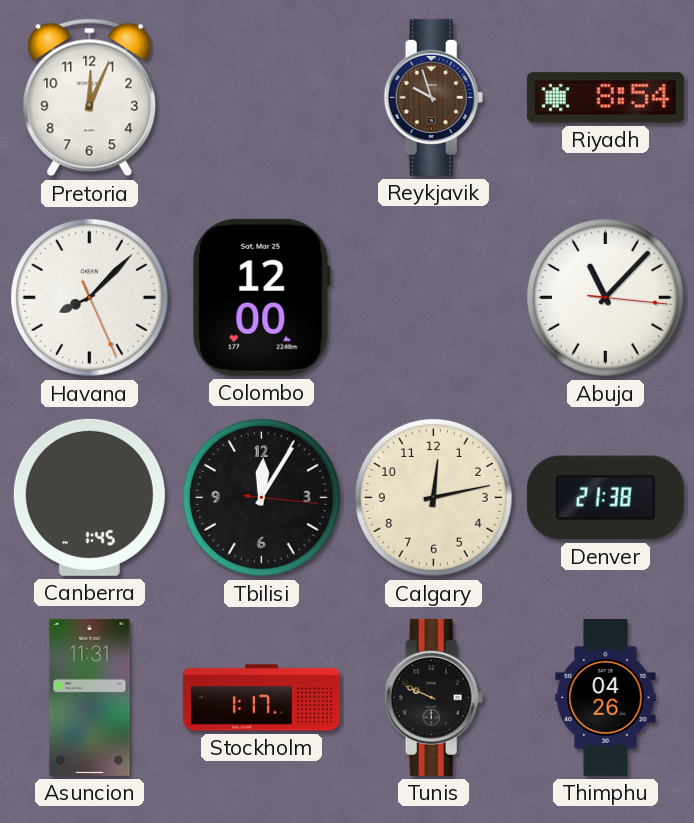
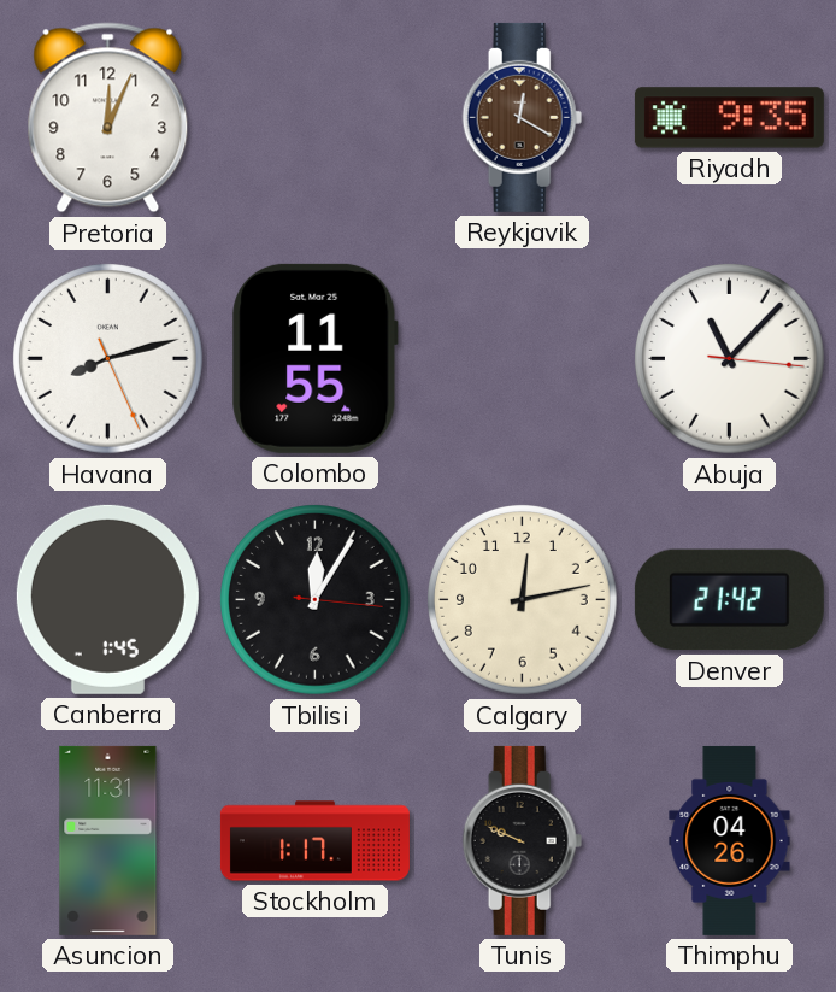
Reykjavik: 9:57 -> 12:20 (523, 117)
Riyadh: 8:54 -> 9:35 (729, 118)
Havana: 8:07 -> 8:12 (108, 359)
Colombo: 12:00 -> 11:55 (316, 358)
Denver: 21:38 -> 21:42 (729, 600)
